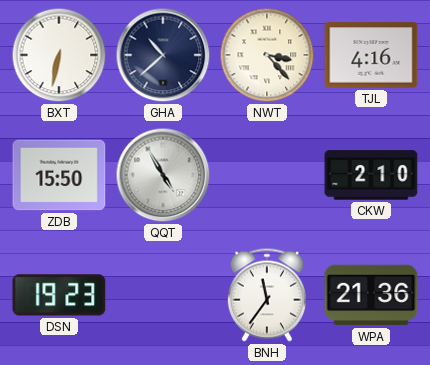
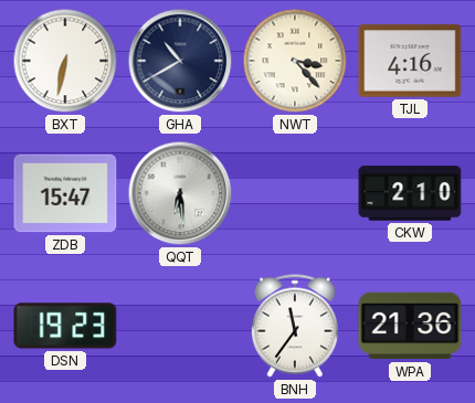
GHA: 10:38 -> 10:40 (180, 61)
ZDB: 15:50 -> 15:47 (65, 193)
QQT: 4:55 -> 6:29 (180, 193)
